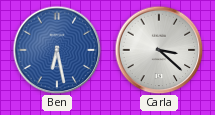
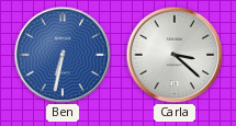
Ben: 6:28 -> 6:32 (63, 55)
